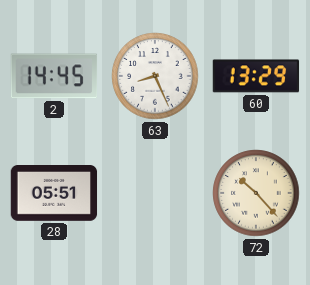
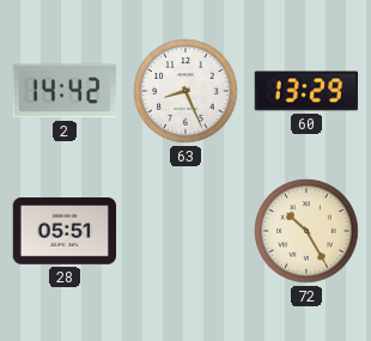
2: 14:45 -> 14:42 (65, 91)
72: 10:23 -> 10:25 (306, 231)
